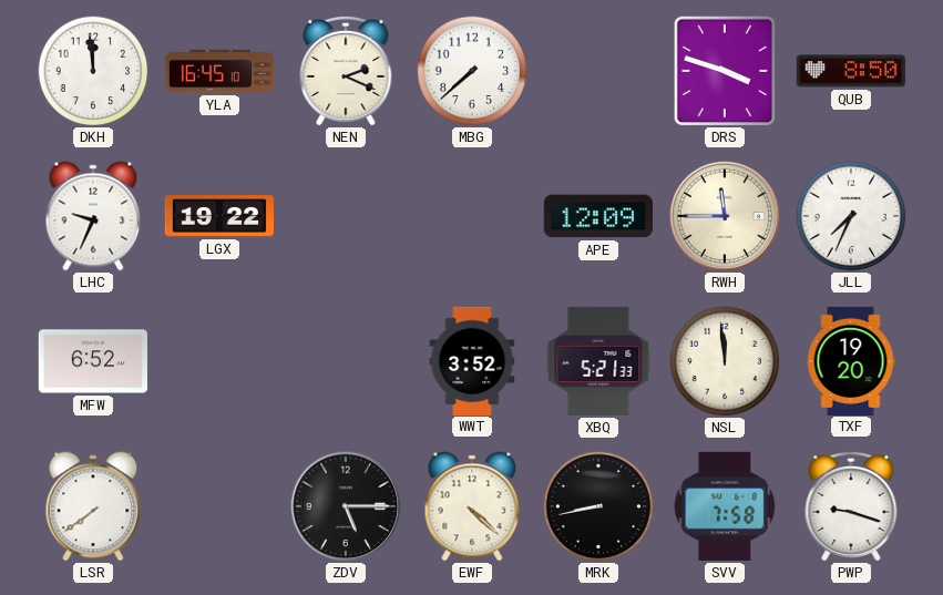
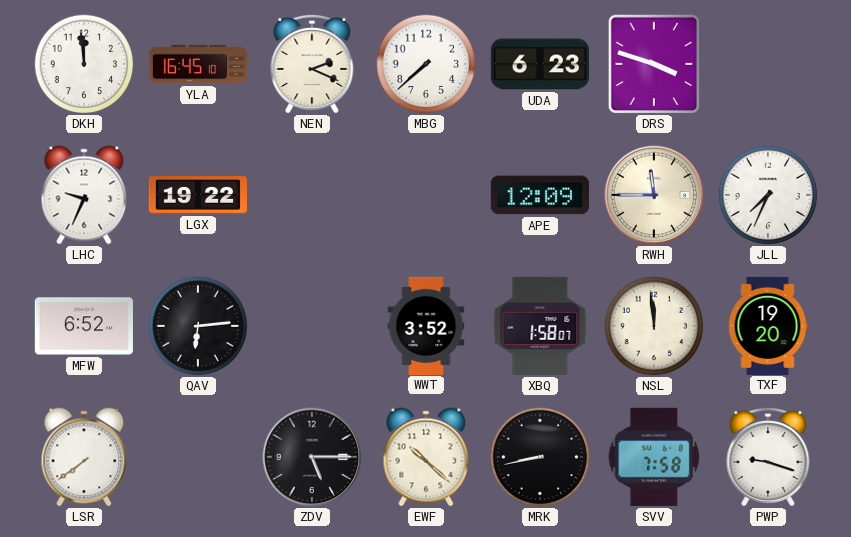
UDA: none -> 6:23 (540, 64)
QUB: 8:50 -> none (851, 71)
QAV: none -> 6:14 (198, 326)
XBQ: 5:21 -> 1:58 (540, 326)
EWF: 4:22 -> 10:22 (426, 457)
